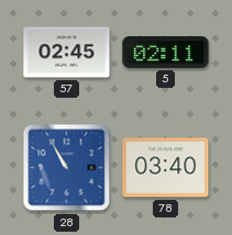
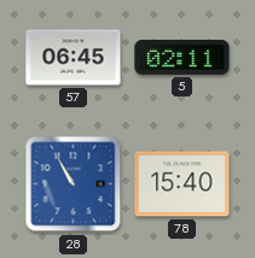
57: 02:45 -> 06:45 (74, 58)
78: 03:40 -> 15:40 (182, 184)
